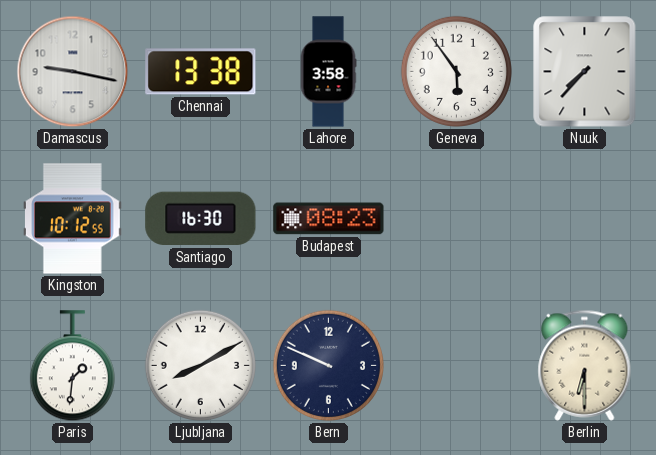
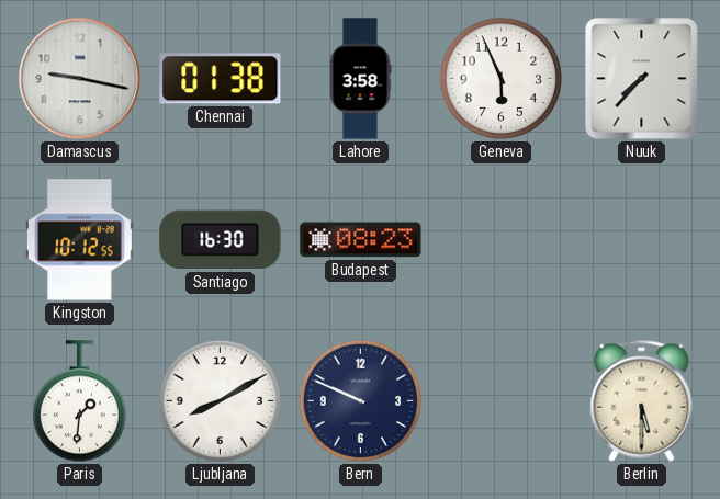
Chennai: 13:38 -> 01:38 (221, 79)
Geneva: 5:54 -> 5:56 (500, 78)
Berlin: 6:30 -> 5:30 (642, 400)
